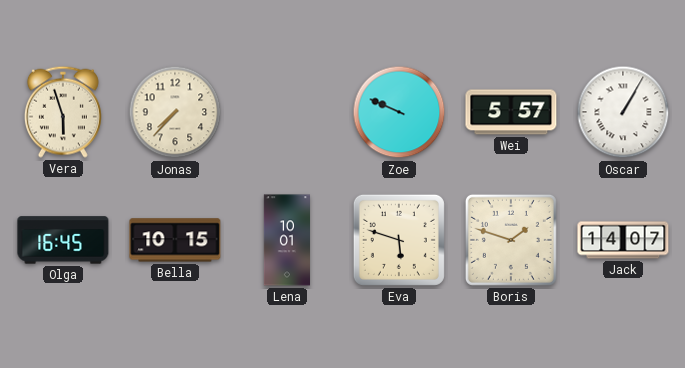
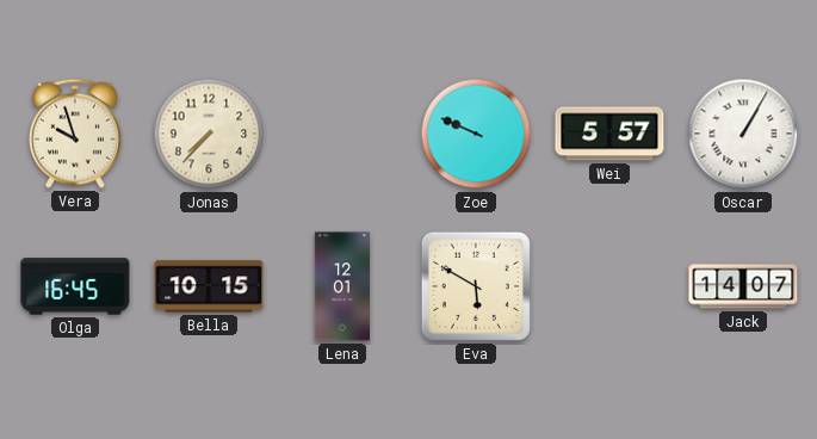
Vera: 5:57 -> 9:57 (75, 134)
Lena: 10:01 -> 12:01 (341, 286)
Eva: 5:48 -> 5:50 (476, 286)
Boris: 1:48 -> none (511, 240)
